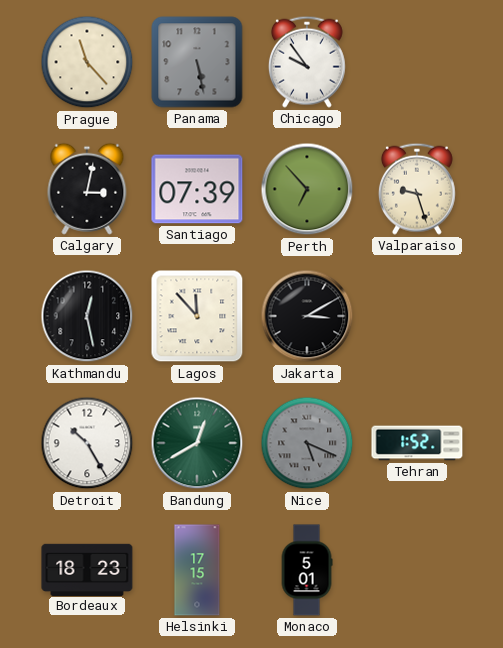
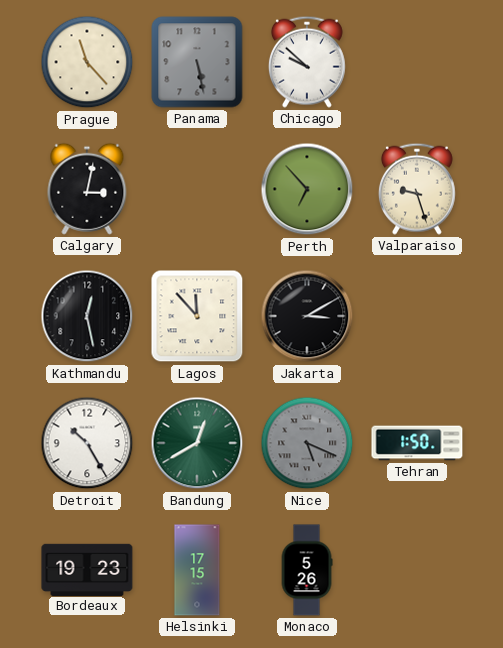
Chicago: 9:54 -> 9:52 (307, 62)
Santiago: 07:39 -> none (197, 189)
Tehran: 1:52 -> 1:50 (417, 443)
Bordeaux: 18:23 -> 19:23 (87, 569)
Monaco: 5:01 -> 5:26 (307, 570)
